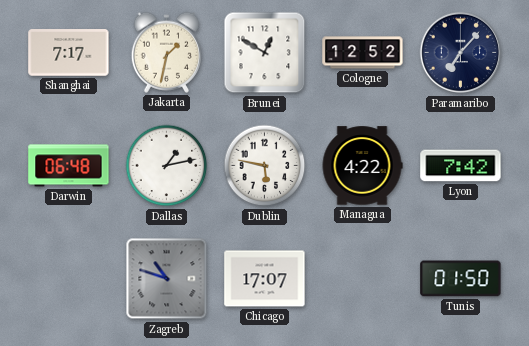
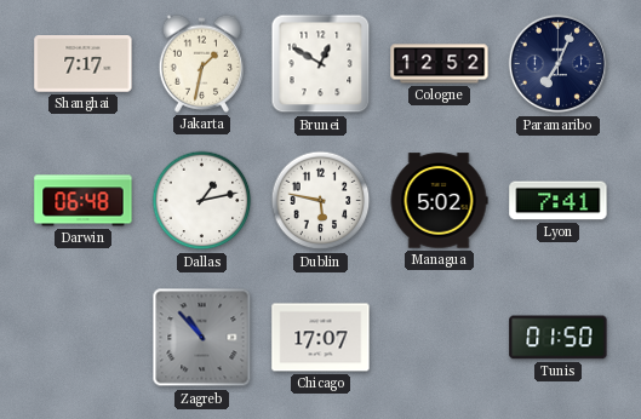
Paramaribo: 7:07 -> 7:04 (559, 64)
Managua: 4:22 -> 5:02 (439, 201)
Lyon: 7:42 -> 7:41 (559, 201)
Zagreb: 10:48 -> 10:53 (202, 338)
